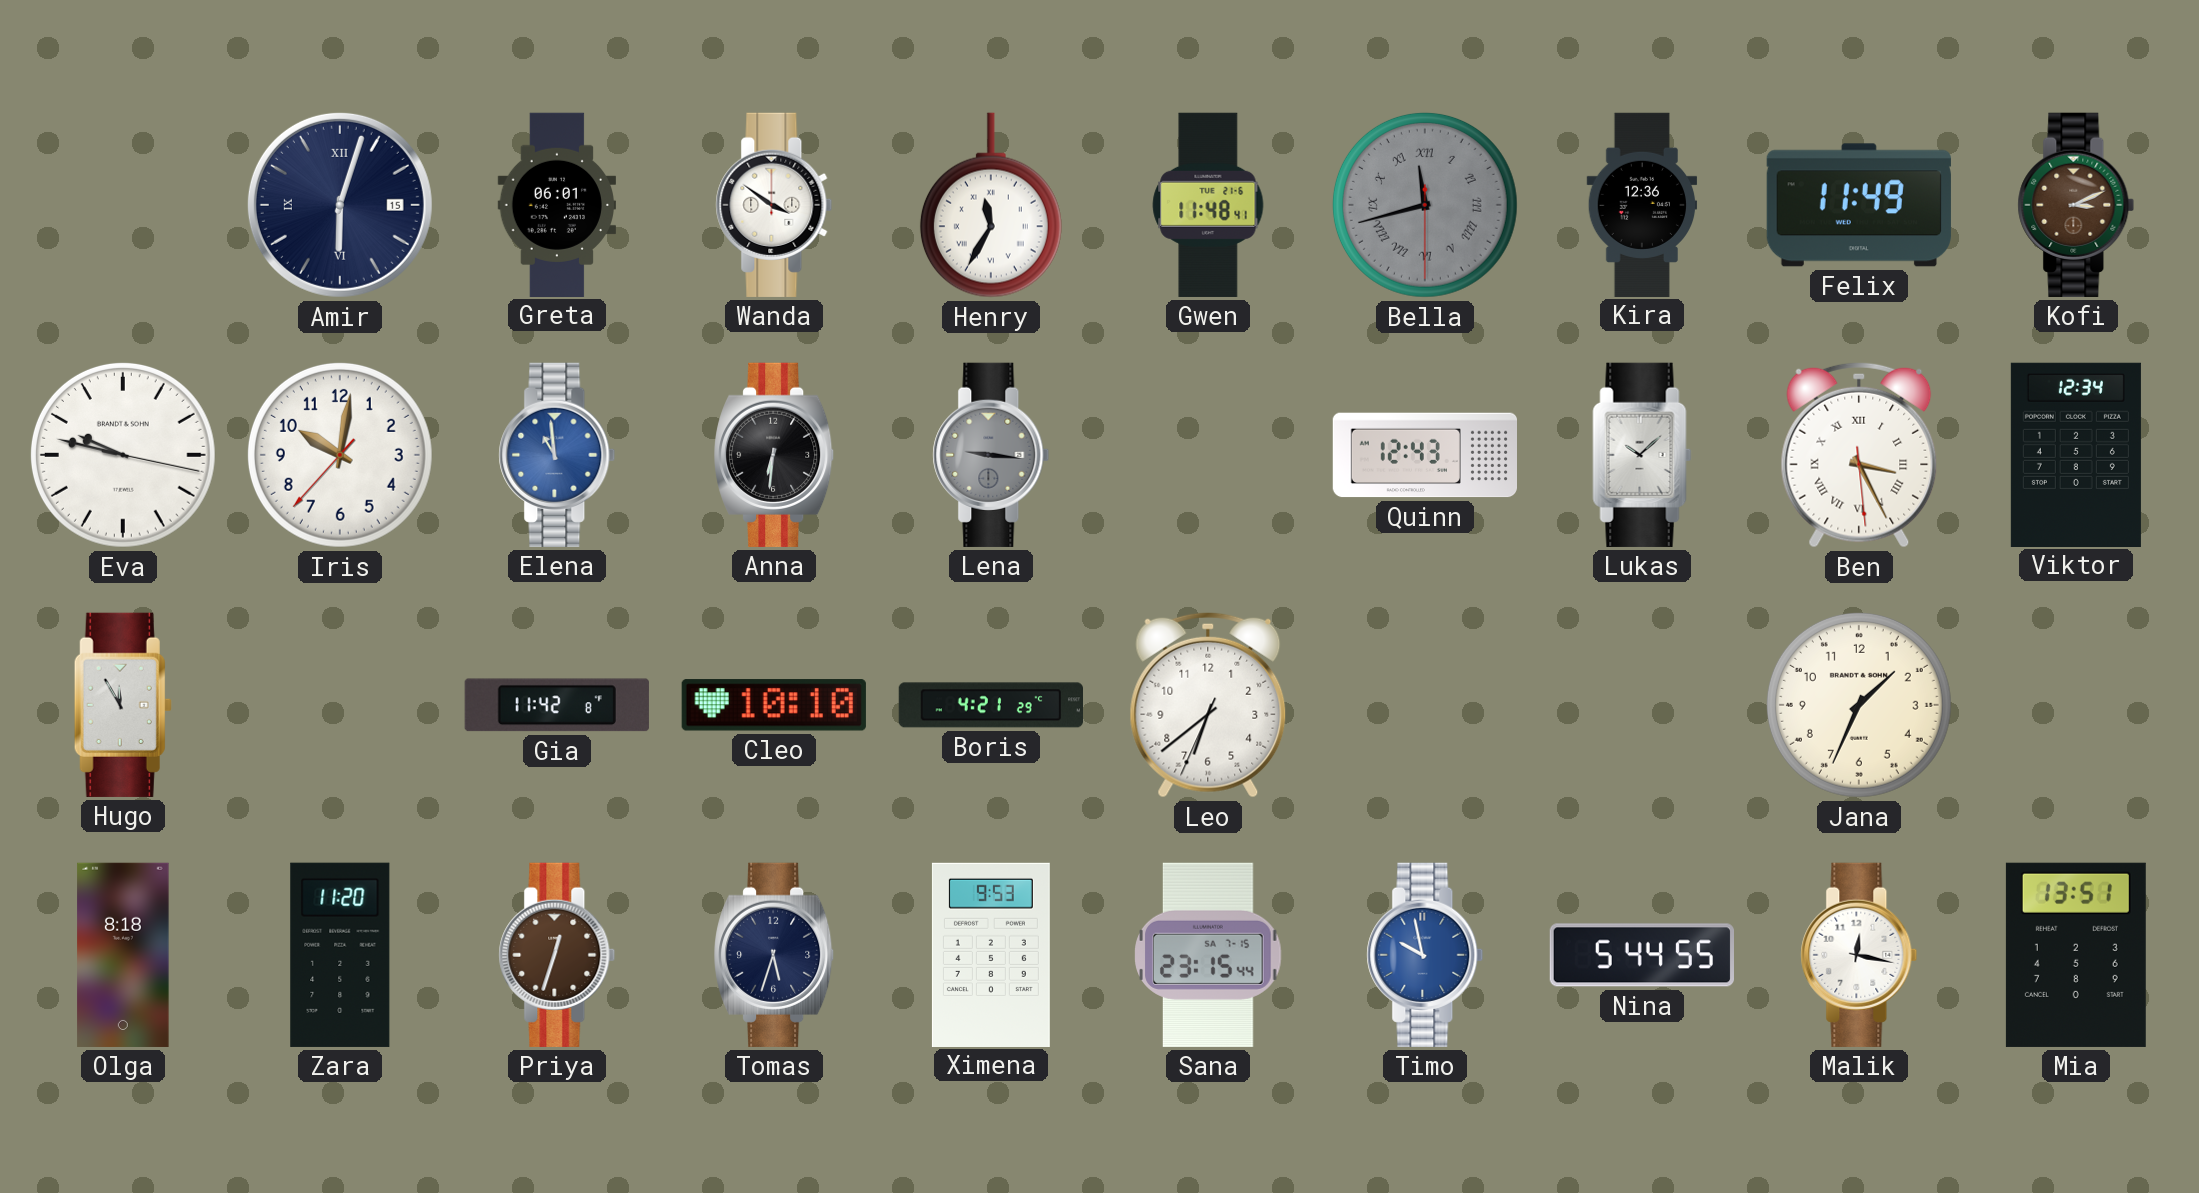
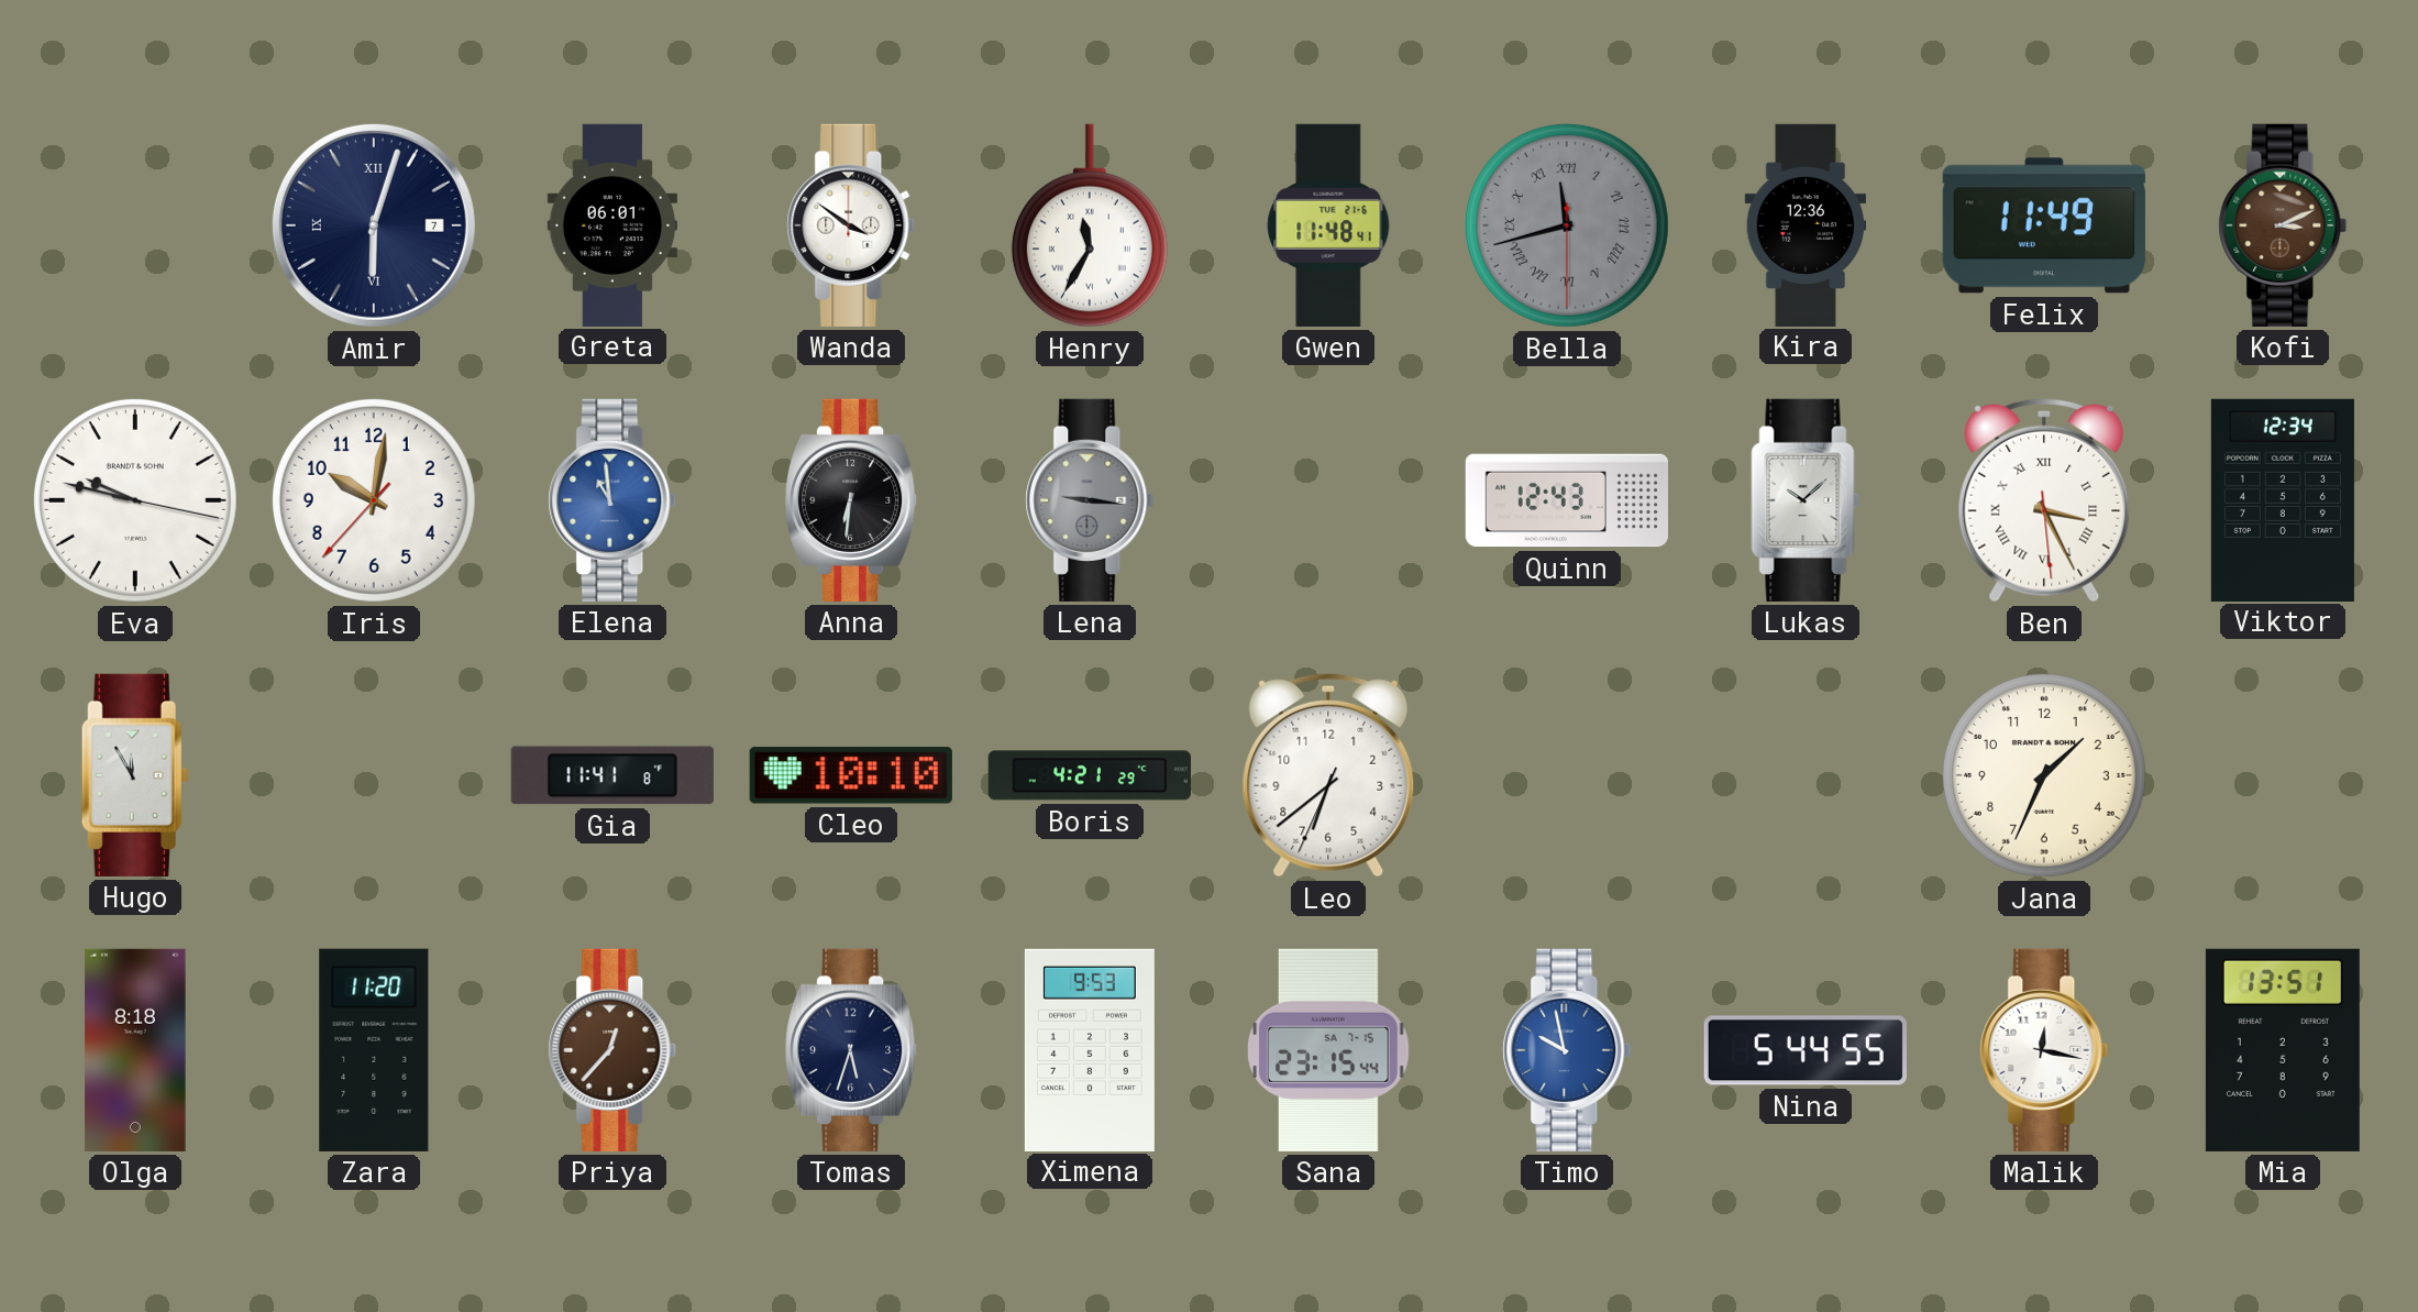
Amir date: 15 -> 7 (374, 225)
Gia: 11:42 -> 11:41 (612, 775)
Priya: 12:33 -> 12:37 (612, 1050)
